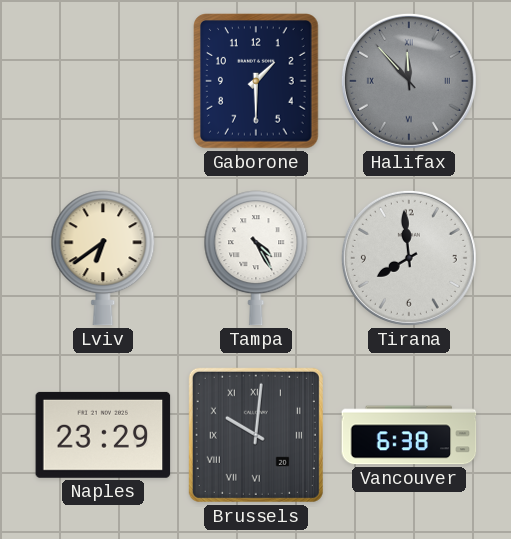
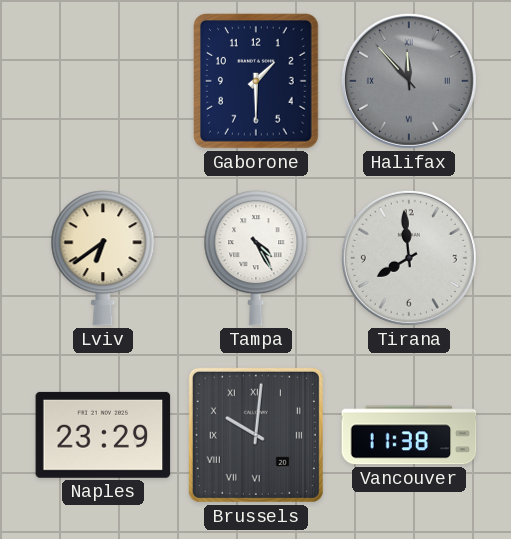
Vancouver: 6:38 -> 11:38 (409, 435)
